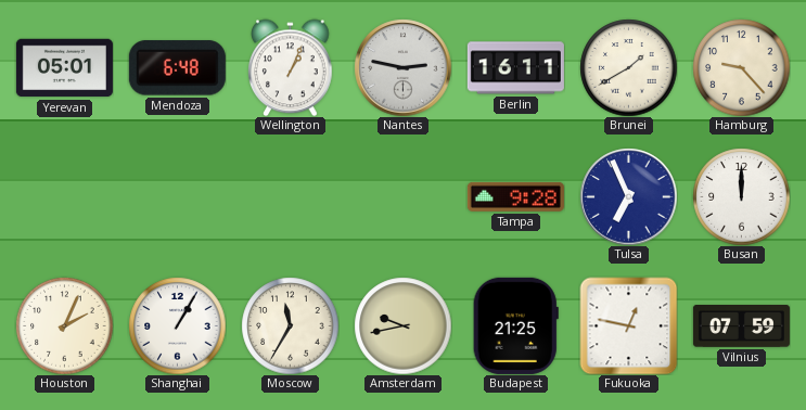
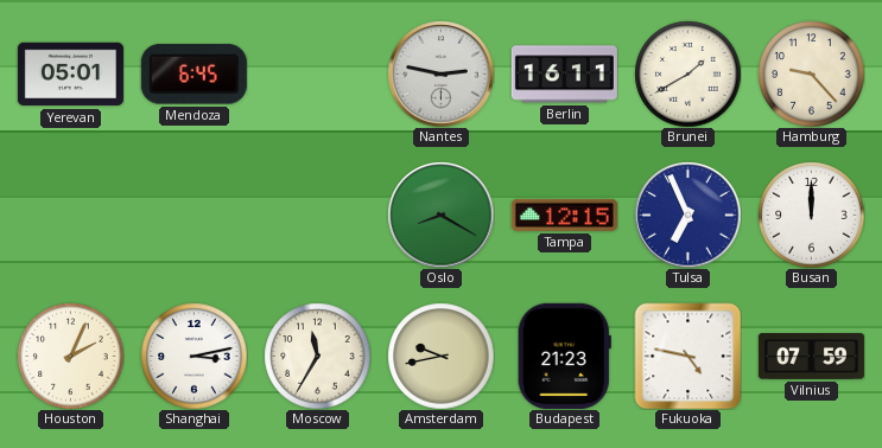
Mendoza: 6:48 -> 6:45 (193, 75)
Wellington: 1:04 -> none (291, 67)
Oslo: none -> 8:20 (440, 215)
Tampa: 9:28 -> 12:15 (564, 215)
Shanghai: 1:05 -> 3:13 (193, 356)
Budapest: 21:25 -> 21:23 (564, 356)
Fukuoka: 12:47 -> 4:47 (687, 356)
